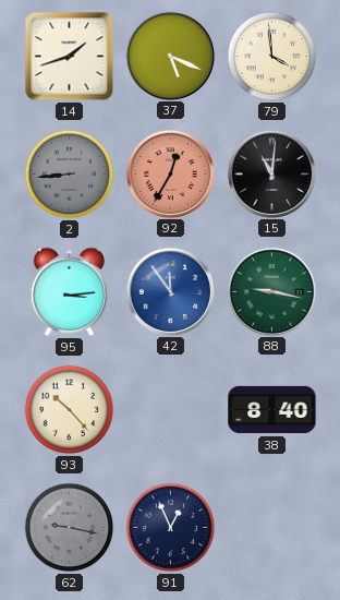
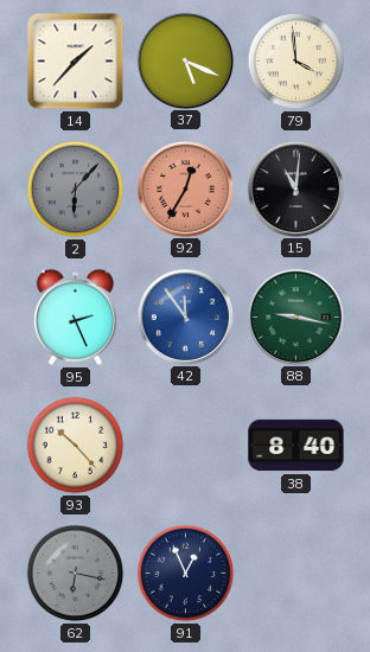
14: 1:42 -> 1:37 (76, 62)
2: 8:44 -> 6:07 (76, 190)
95: 3:14 -> 2:26 (75, 317)
62: 9:17 -> 6:17 (76, 574)
